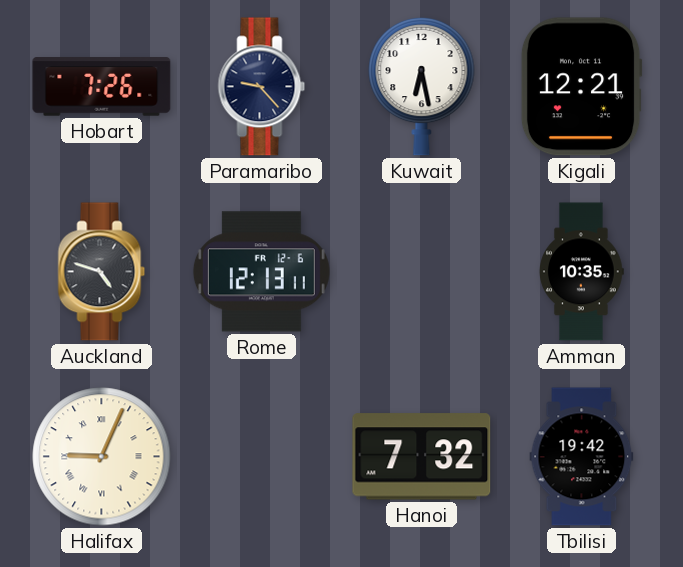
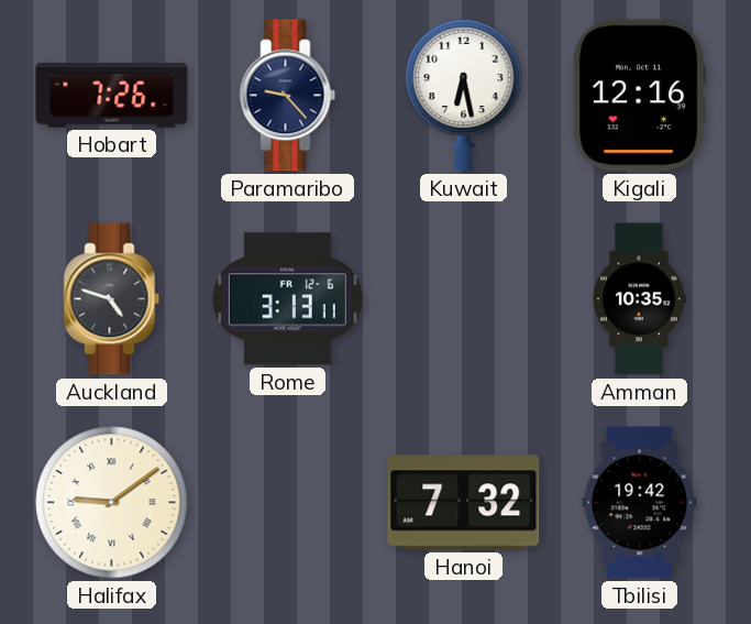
Kigali: 12:21 -> 12:16 (639, 96)
Rome: 12:13 -> 3:13 (287, 299)
Halifax: 9:04 -> 9:09 (112, 503)
